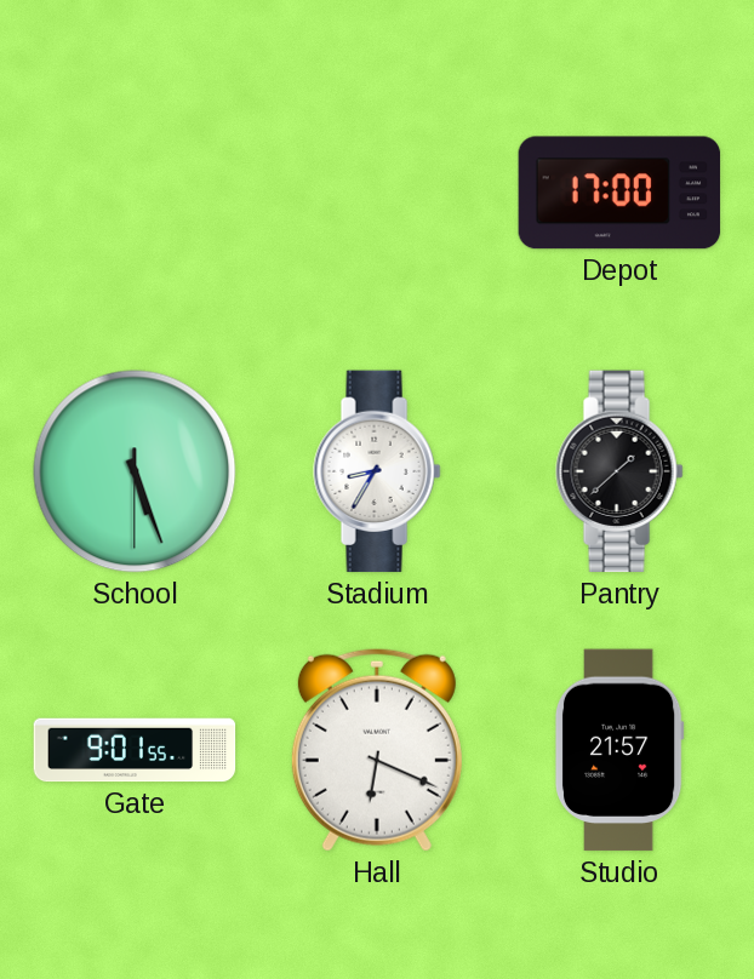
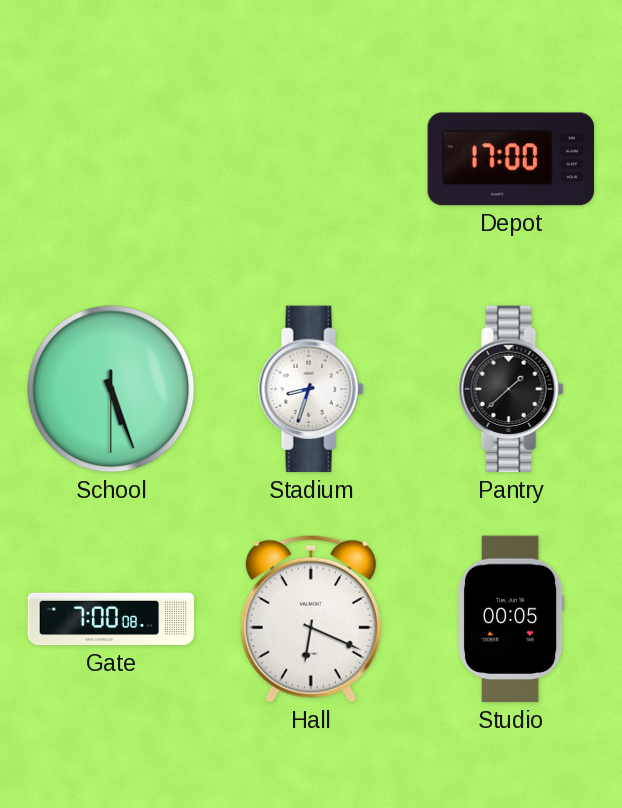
Stadium: 8:35 -> 8:33 (311, 389)
Gate: 9:01 -> 7:00 (111, 619)
Studio: 21:57 -> 00:05 (511, 619)
